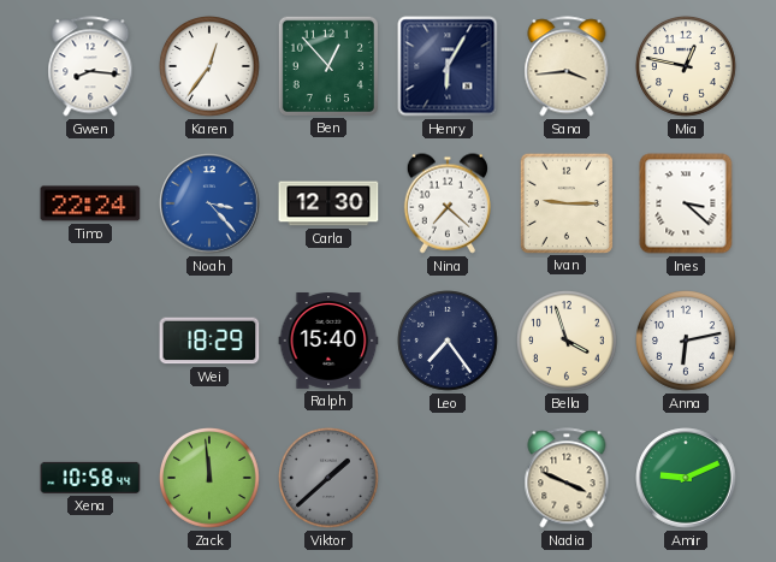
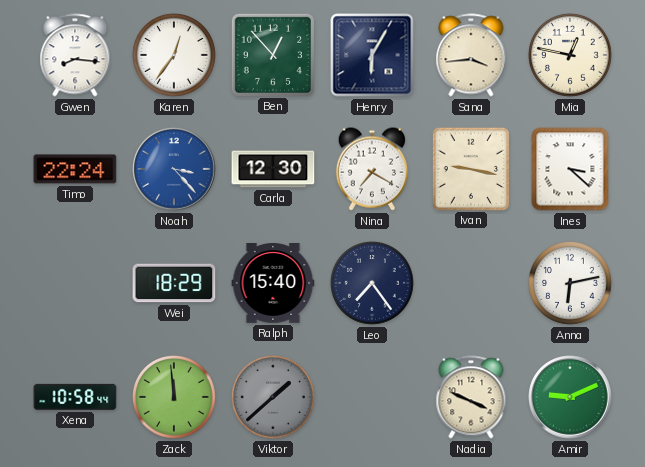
Nina: 7:22 -> 7:20 (371, 169)
Ivan: 9:15 -> 9:17 (470, 168)
Bella: 3:57 -> none (568, 342)
